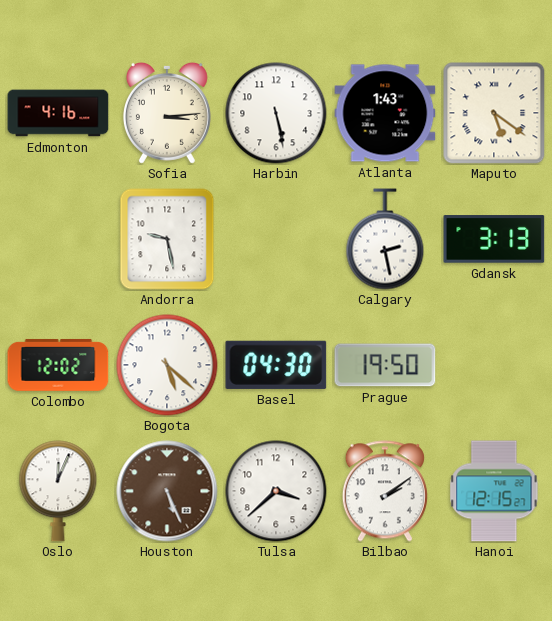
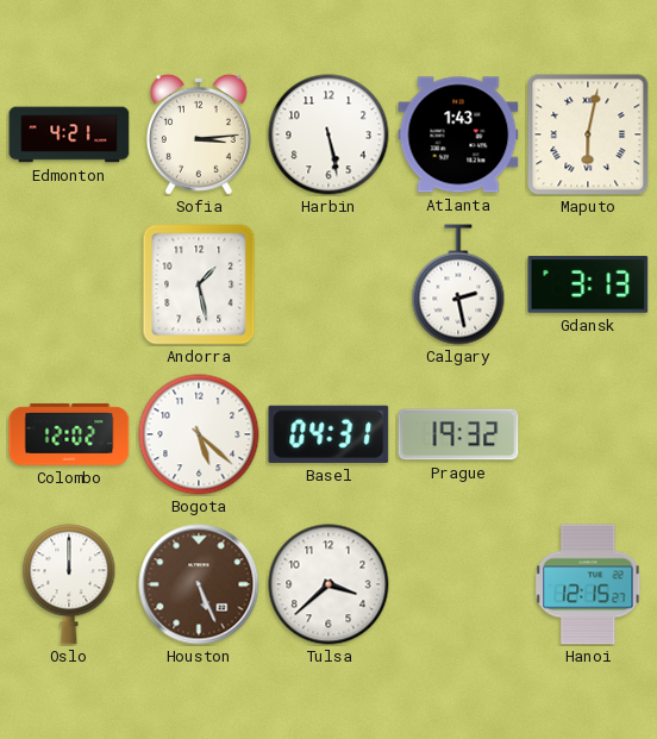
Edmonton: 4:16 -> 4:21 (69, 134)
Maputo: 5:21 -> 6:02 (588, 134)
Andorra: 9:28 -> 1:28 (199, 284)
Basel: 04:30 -> 04:31 (328, 434)
Prague: 19:50 -> 19:32 (458, 434)
Oslo: 12:04 -> 12:00 (69, 584)
Bilbao: 2:09 -> none (385, 491)
